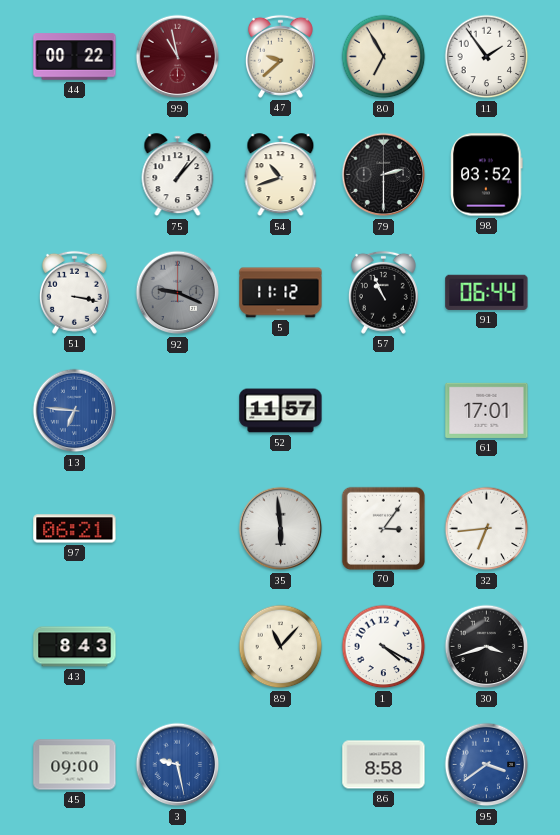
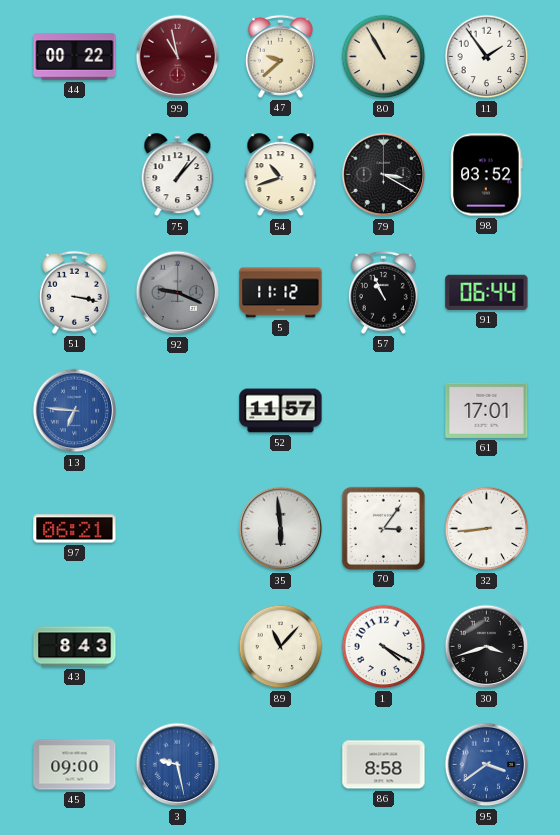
80: 6:55 -> 10:55 (384, 57)
79: 2:30 -> 3:20 (384, 175)
32: 6:44 -> 8:44 (487, 529)
